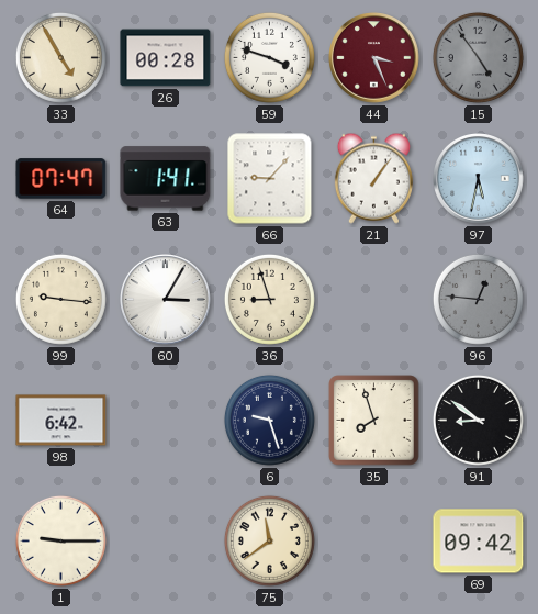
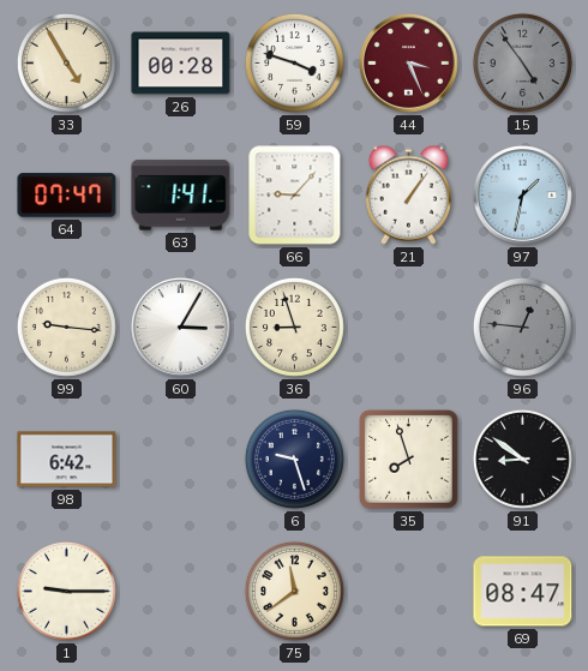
97: 5:32 -> 1:32 (523, 196)
69: 09:42 -> 08:47 (523, 592)
